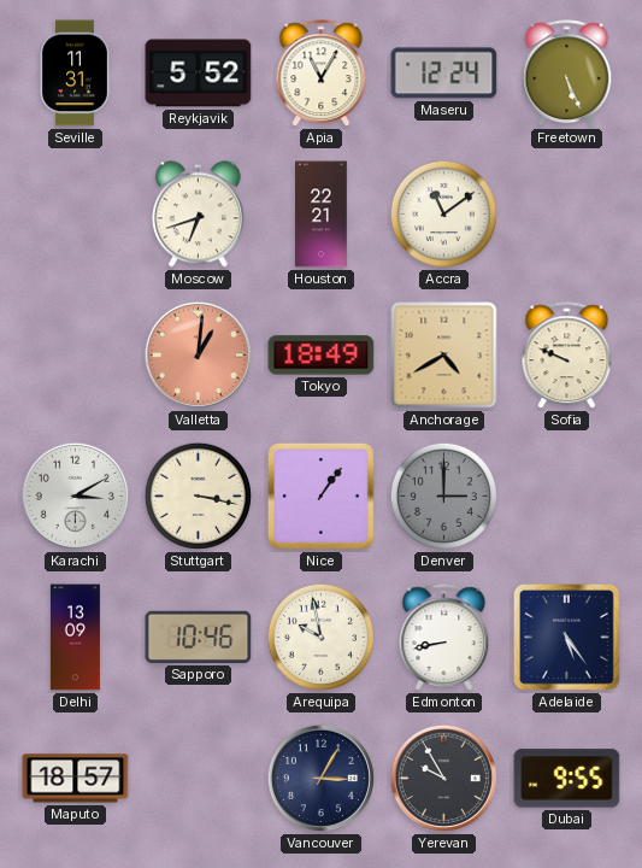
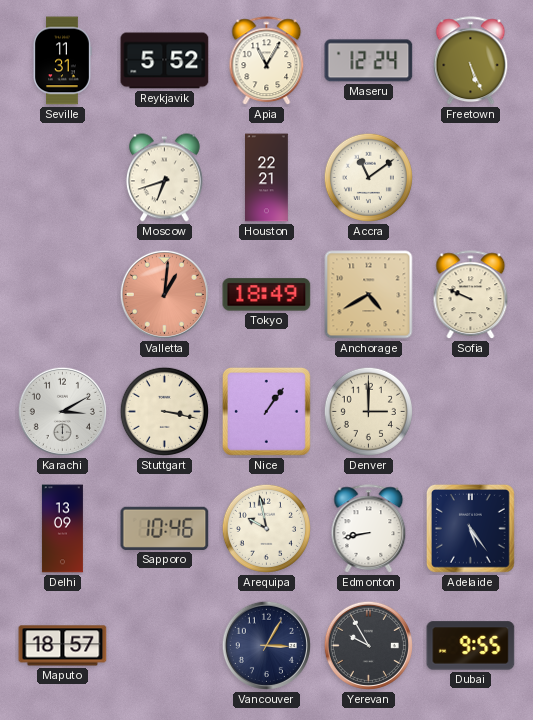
Denver dial: grey -> cream (368, 411)
